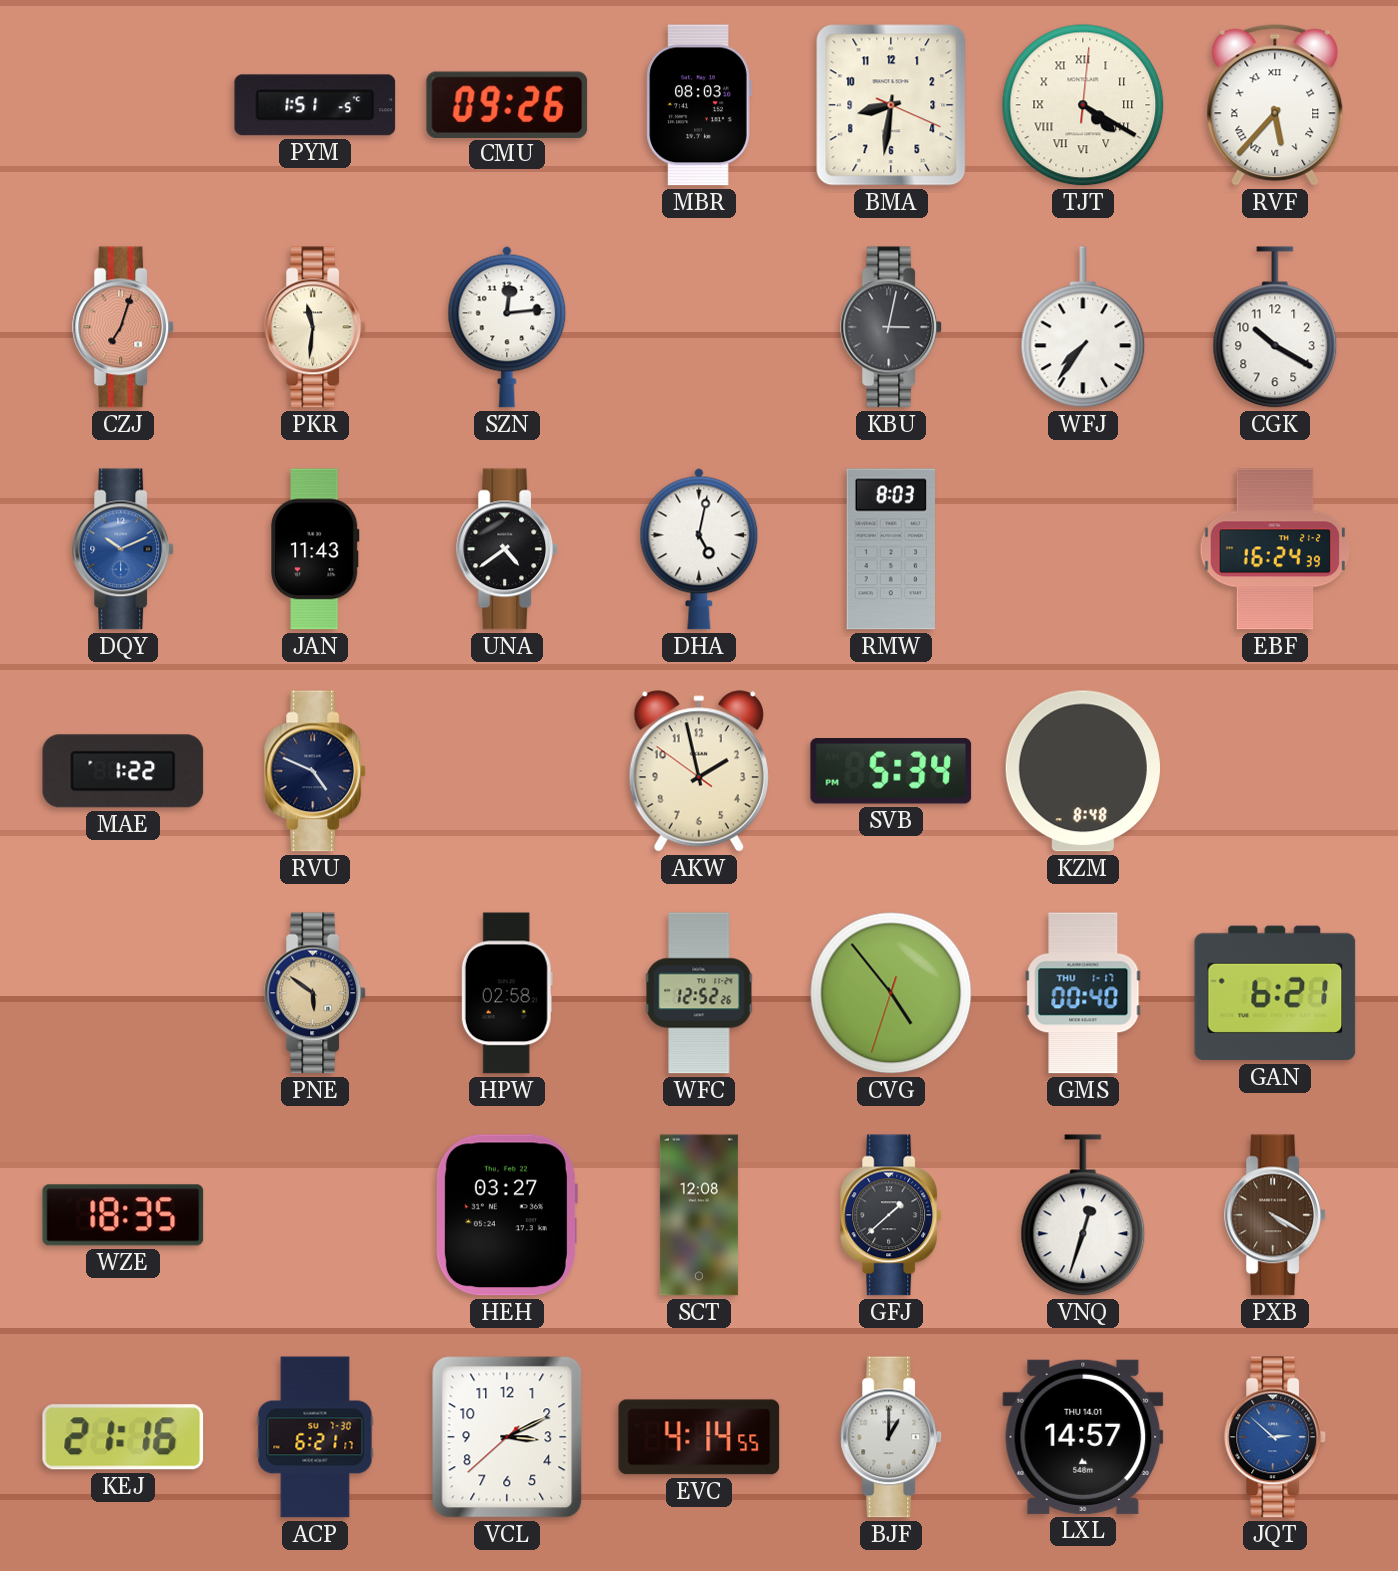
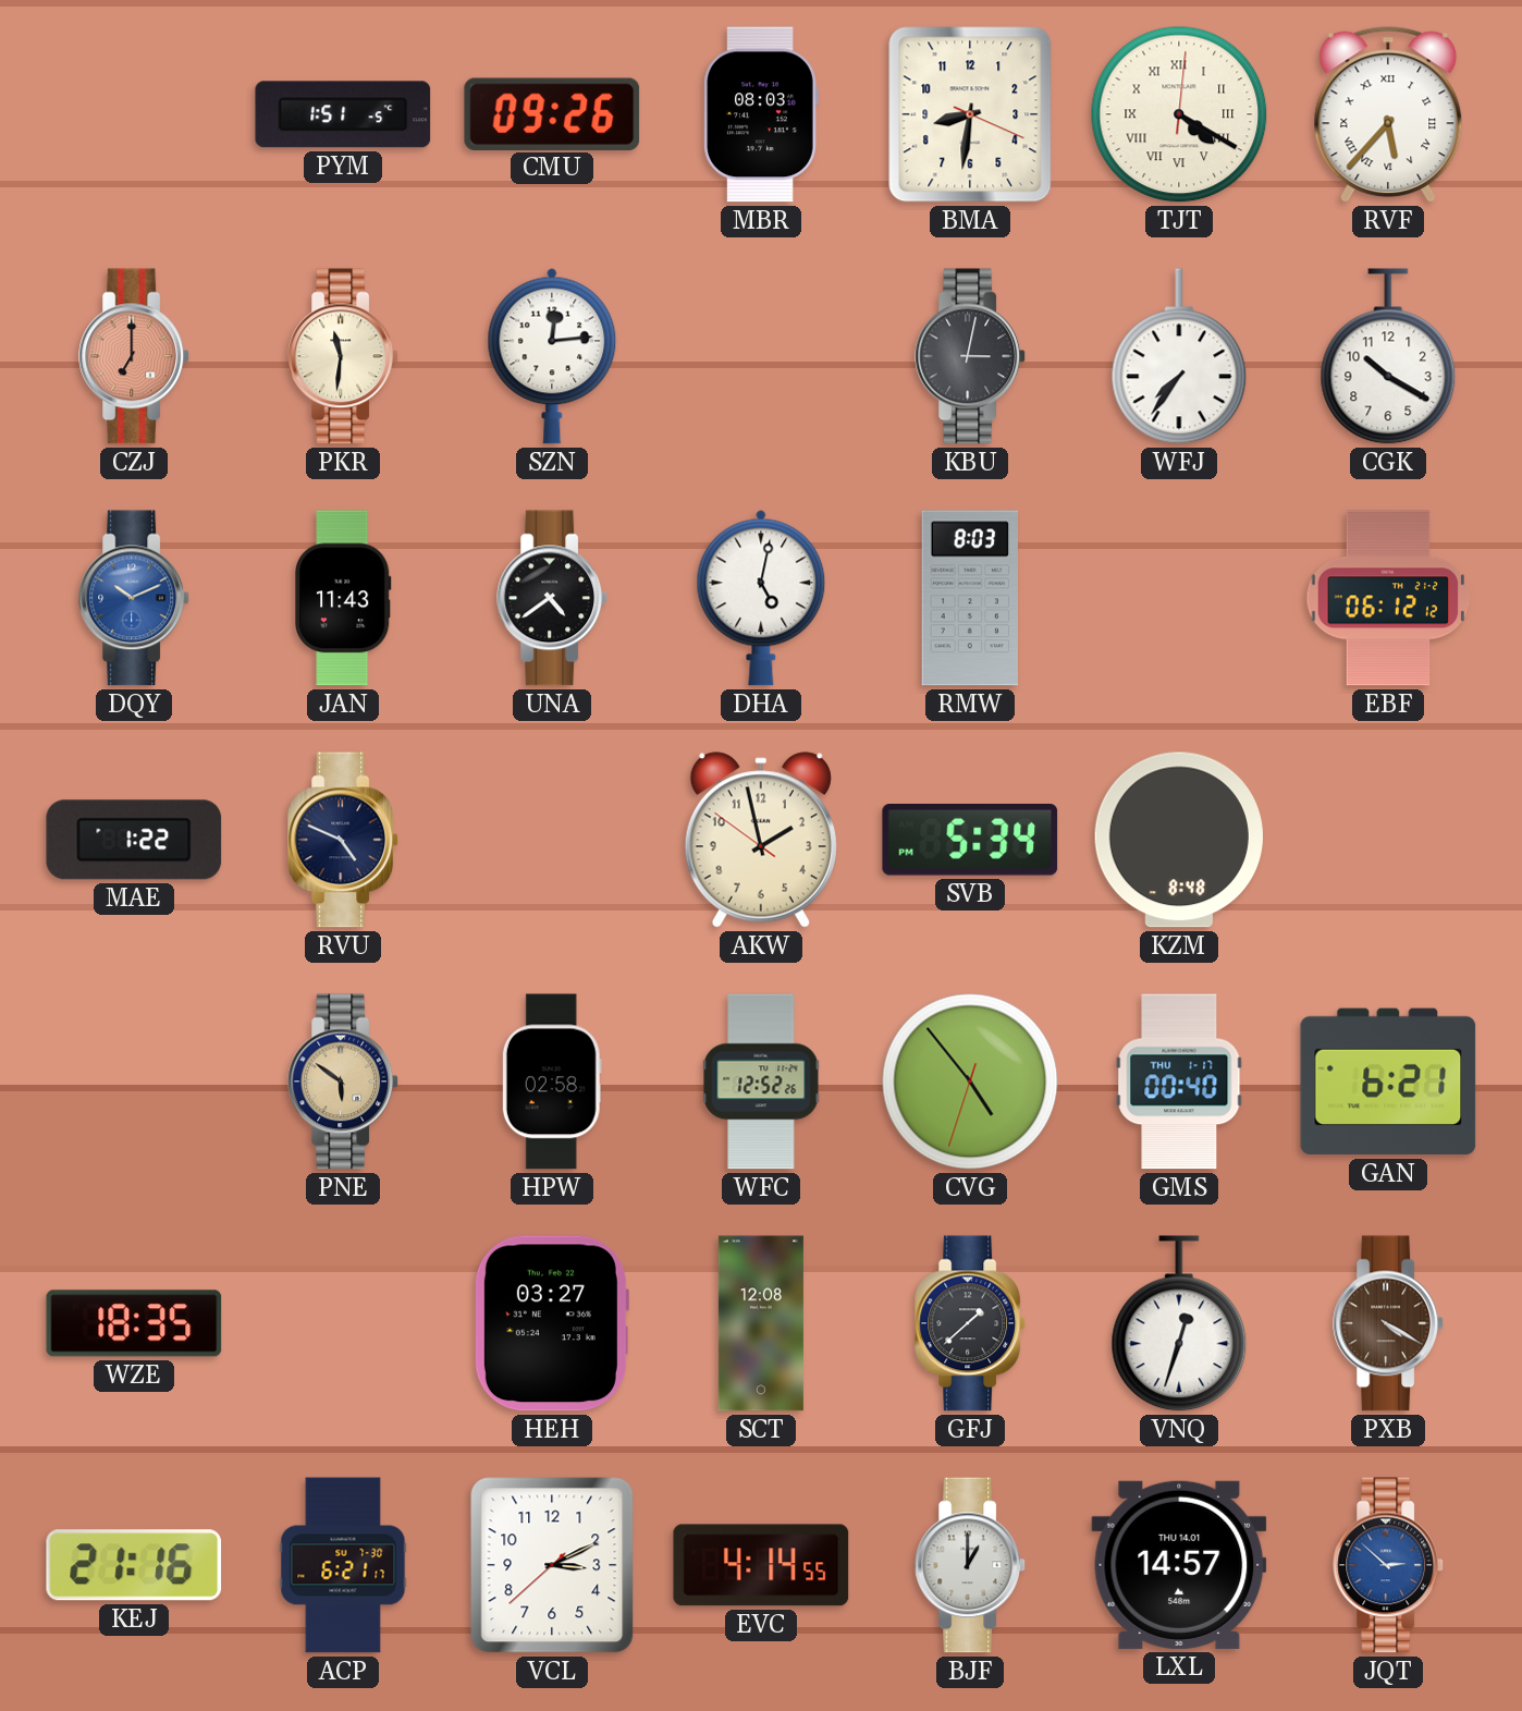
CZJ: 7:03 -> 7:00 (135, 356)
EBF: 16:24 -> 06:12 (1388, 598)
